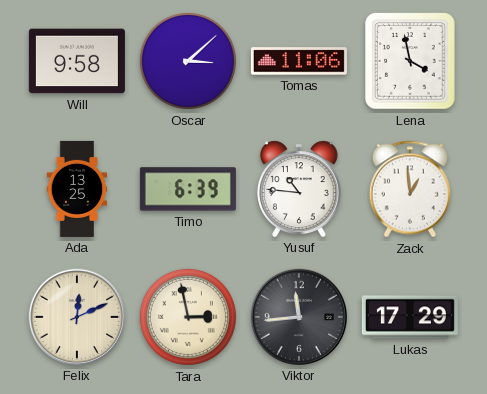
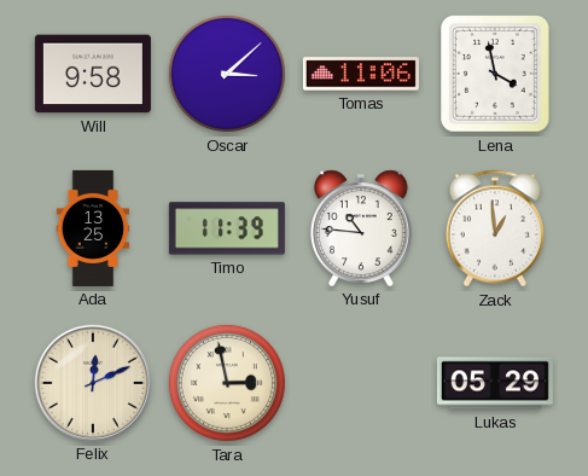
Timo: 6:39 -> 11:39 (227, 228)
Viktor: 11:44 -> none (299, 317)
Lukas: 17:29 -> 05:29 (495, 383)
